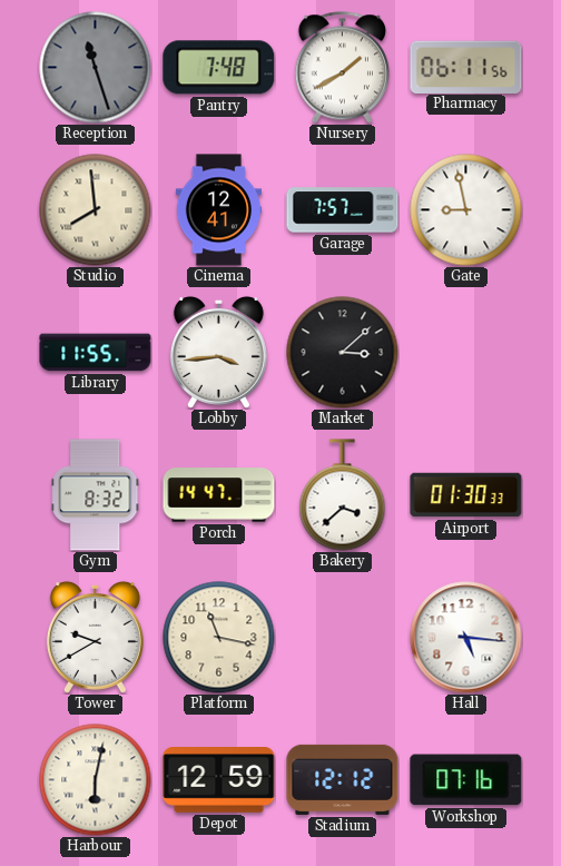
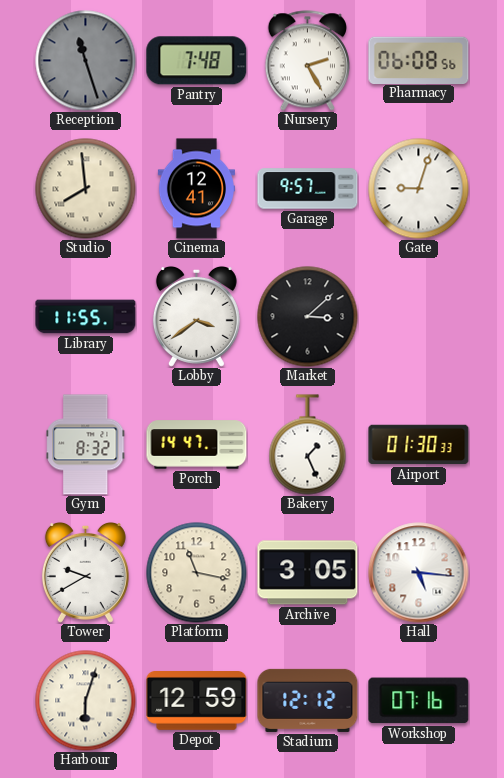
Nursery: 1:40 -> 2:25 (307, 61)
Pharmacy: 06:11 -> 06:08 (419, 60)
Garage: 7:57 -> 9:57 (308, 189)
Gate: 8:58 -> 9:03 (419, 189)
Lobby: 3:44 -> 3:39 (196, 316)
Bakery: 3:38 -> 1:26 (308, 445)
Archive: none -> 3:05 (308, 573)
Harbour: 6:02 -> 6:03 (86, 701)
